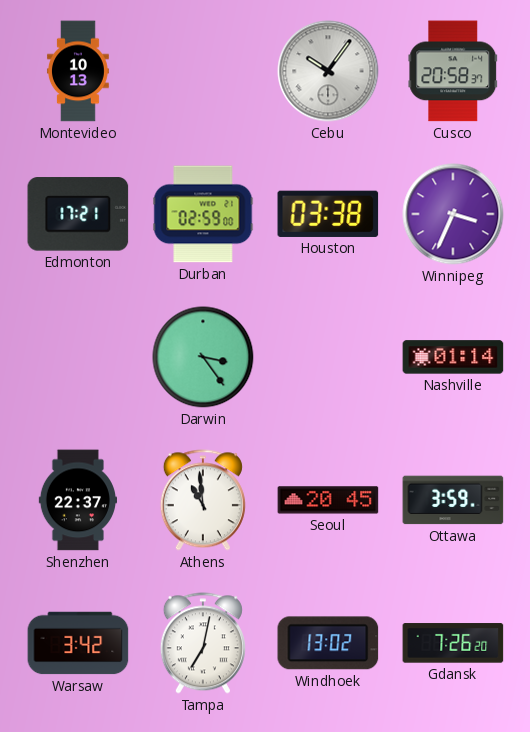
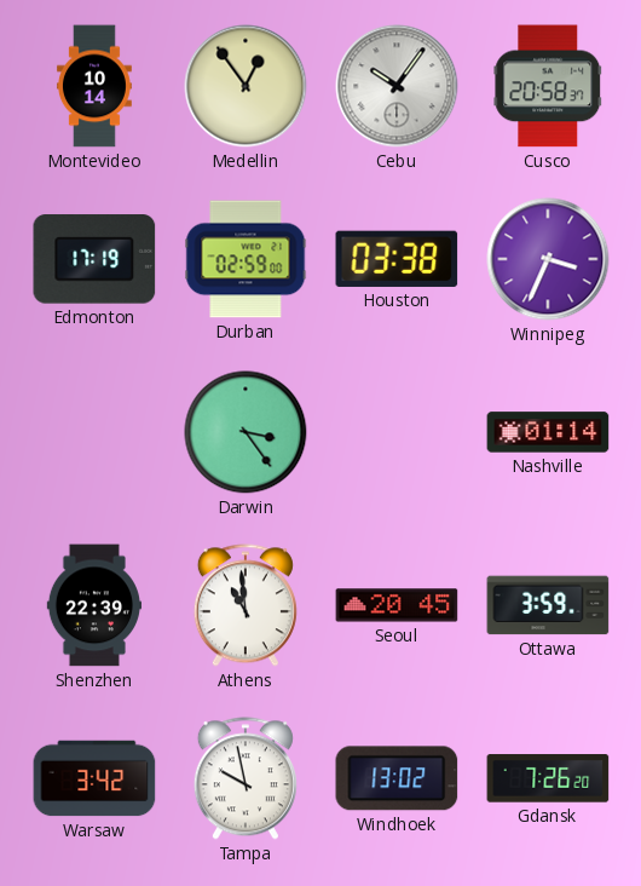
Montevideo: 10:13 -> 10:14 (94, 86)
Medellin: none -> 12:54 (246, 86)
Edmonton: 17:21 -> 17:19 (94, 259)
Shenzhen: 22:37 -> 22:39 (93, 605)
Tampa: 7:02 -> 9:58 (246, 778)
